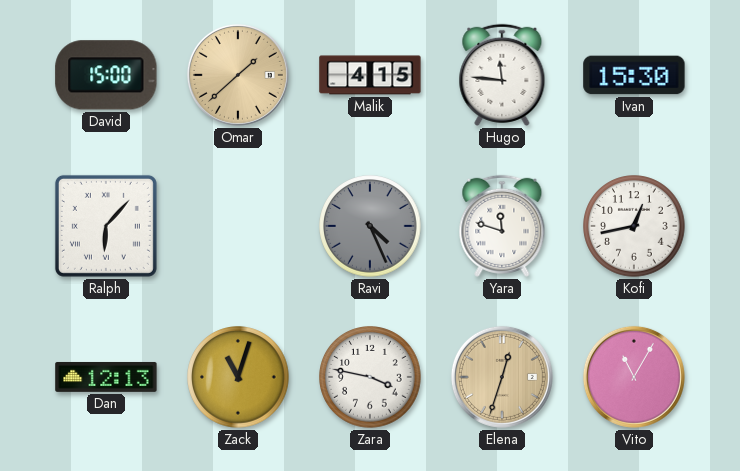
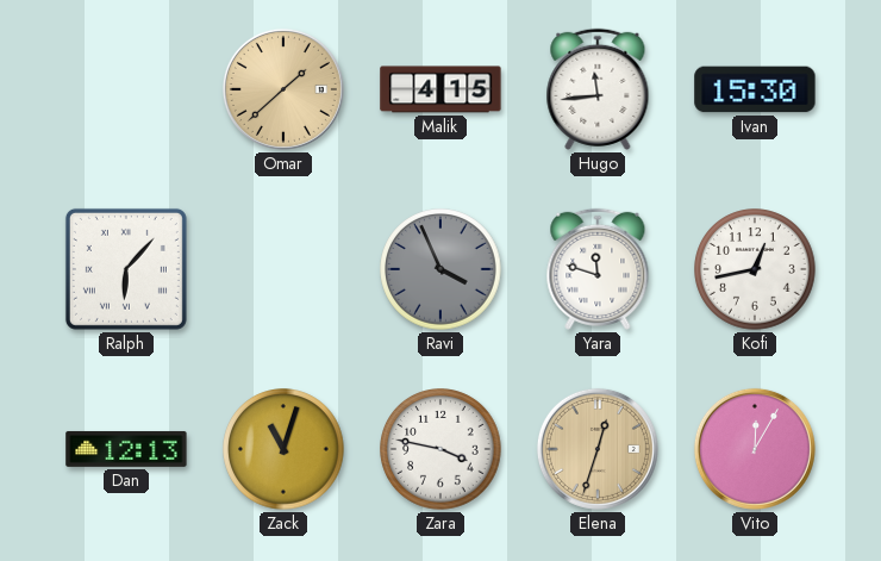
David: 15:00 -> none (106, 75)
Hugo: 11:46 -> 11:44 (598, 89)
Ravi: 4:26 -> 3:56 (440, 269)
Vito: 11:05 -> 12:05 (755, 449)
